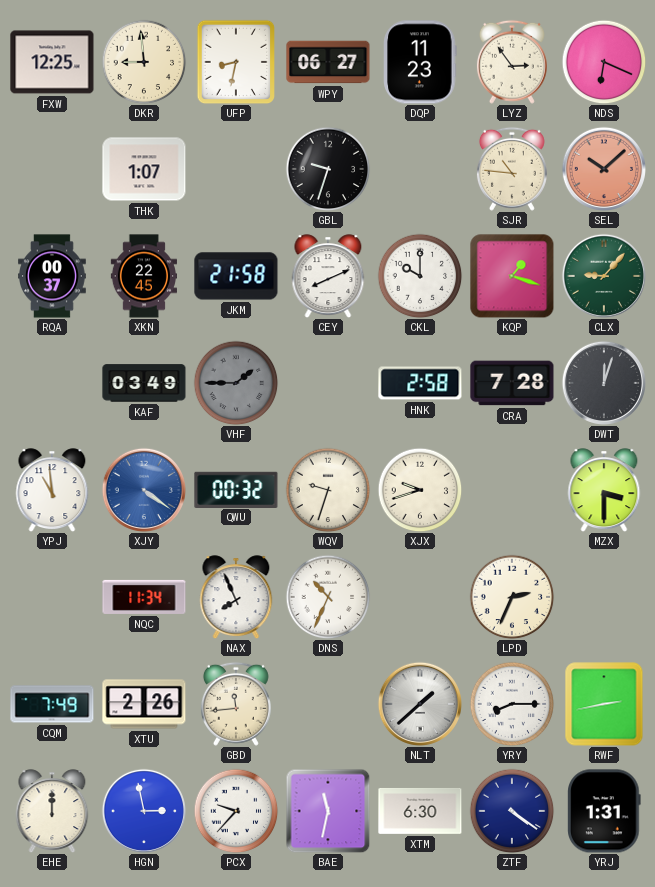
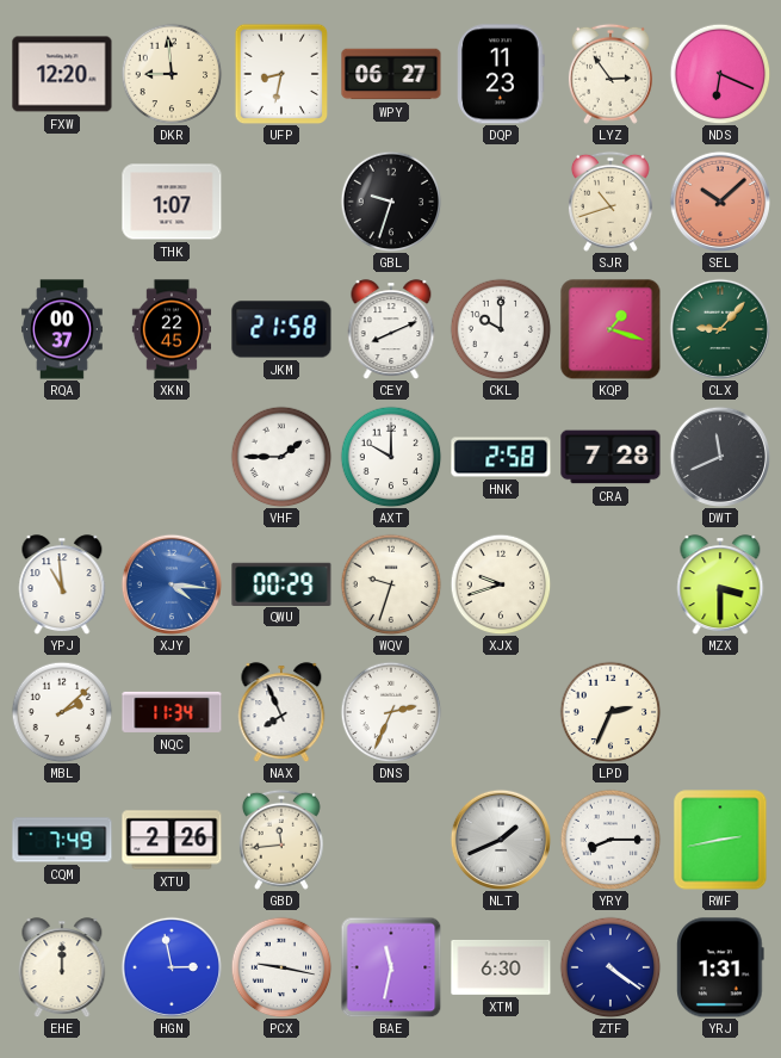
FXW: 12:25 -> 12:20 (62, 74)
SJR: 10:46 -> 10:42 (610, 202)
KAF: 03:49 -> none (144, 383)
VHF dial: grey -> white (281, 457)
AXT: none -> 10:00 (391, 457)
DWT: 12:03 -> 11:41 (719, 456)
XJY: 4:21 -> 4:16 (171, 583)
QWU: 00:32 -> 00:29 (281, 583)
MBL: none -> 2:08 (62, 712)
DNS: 10:34 -> 2:34 (391, 712)
NLT: 1:38 -> 1:41 (500, 839)
PCX: 9:37 -> 9:17 (281, 967)
